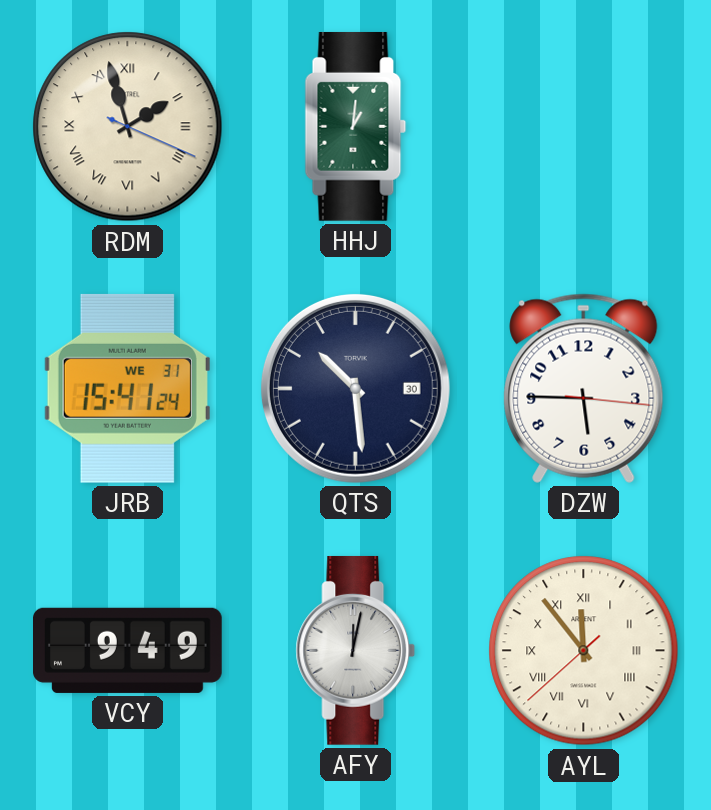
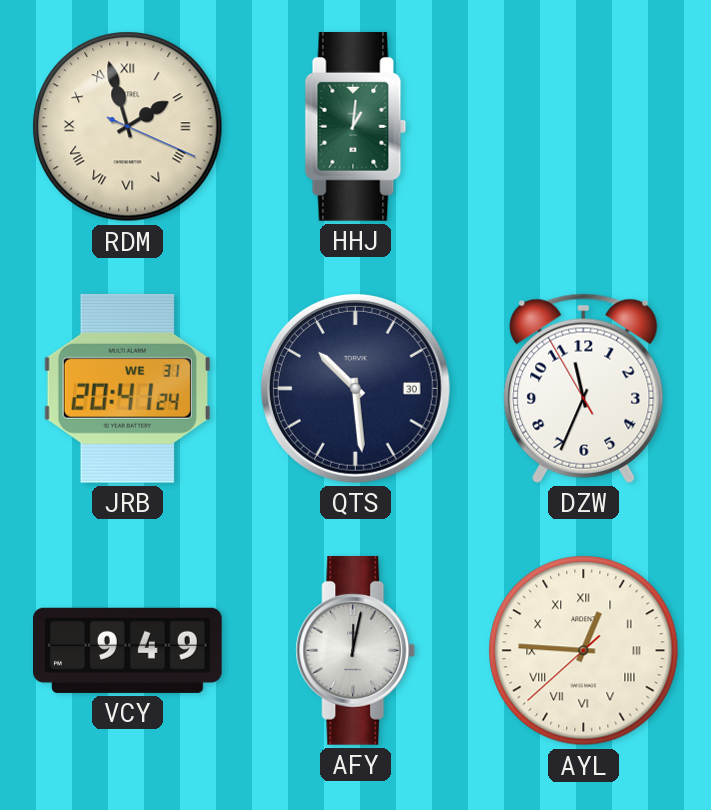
JRB: 15:41 -> 20:41 (127, 388)
DZW: 5:45 -> 11:33 (584, 388)
AYL: 11:53 -> 12:45 (584, 651)
